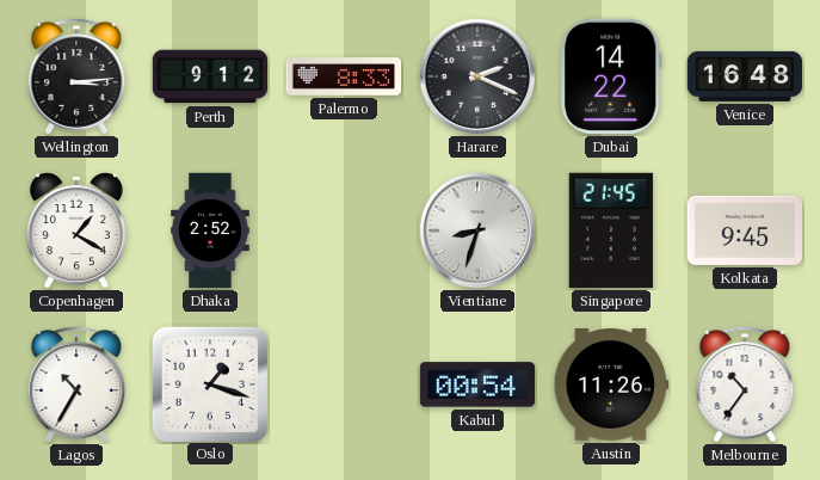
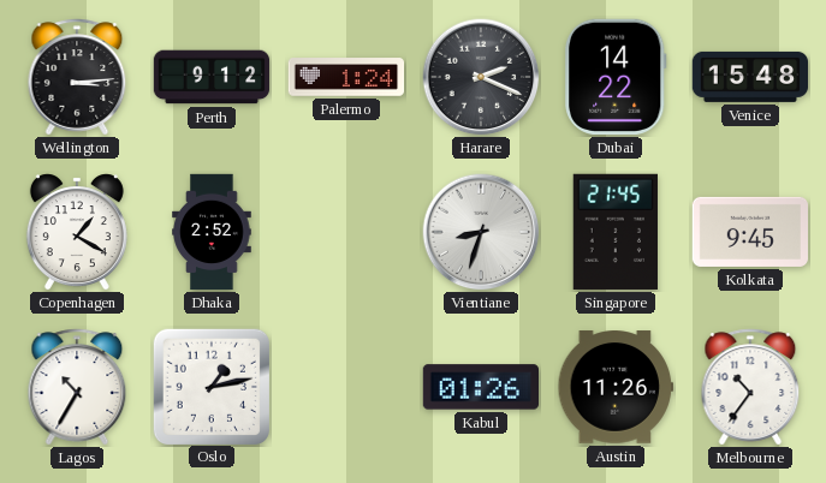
Palermo: 8:33 -> 1:24 (346, 77)
Venice: 16:48 -> 15:48 (750, 77)
Oslo: 1:18 -> 1:13 (210, 386)
Kabul: 00:54 -> 01:26 (480, 387)
